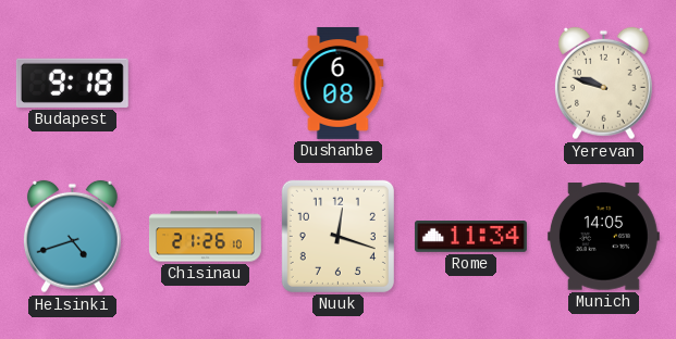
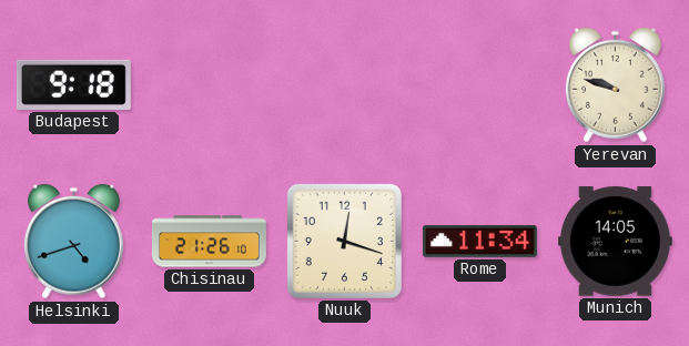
Dushanbe: 6:08 -> none (339, 83)
